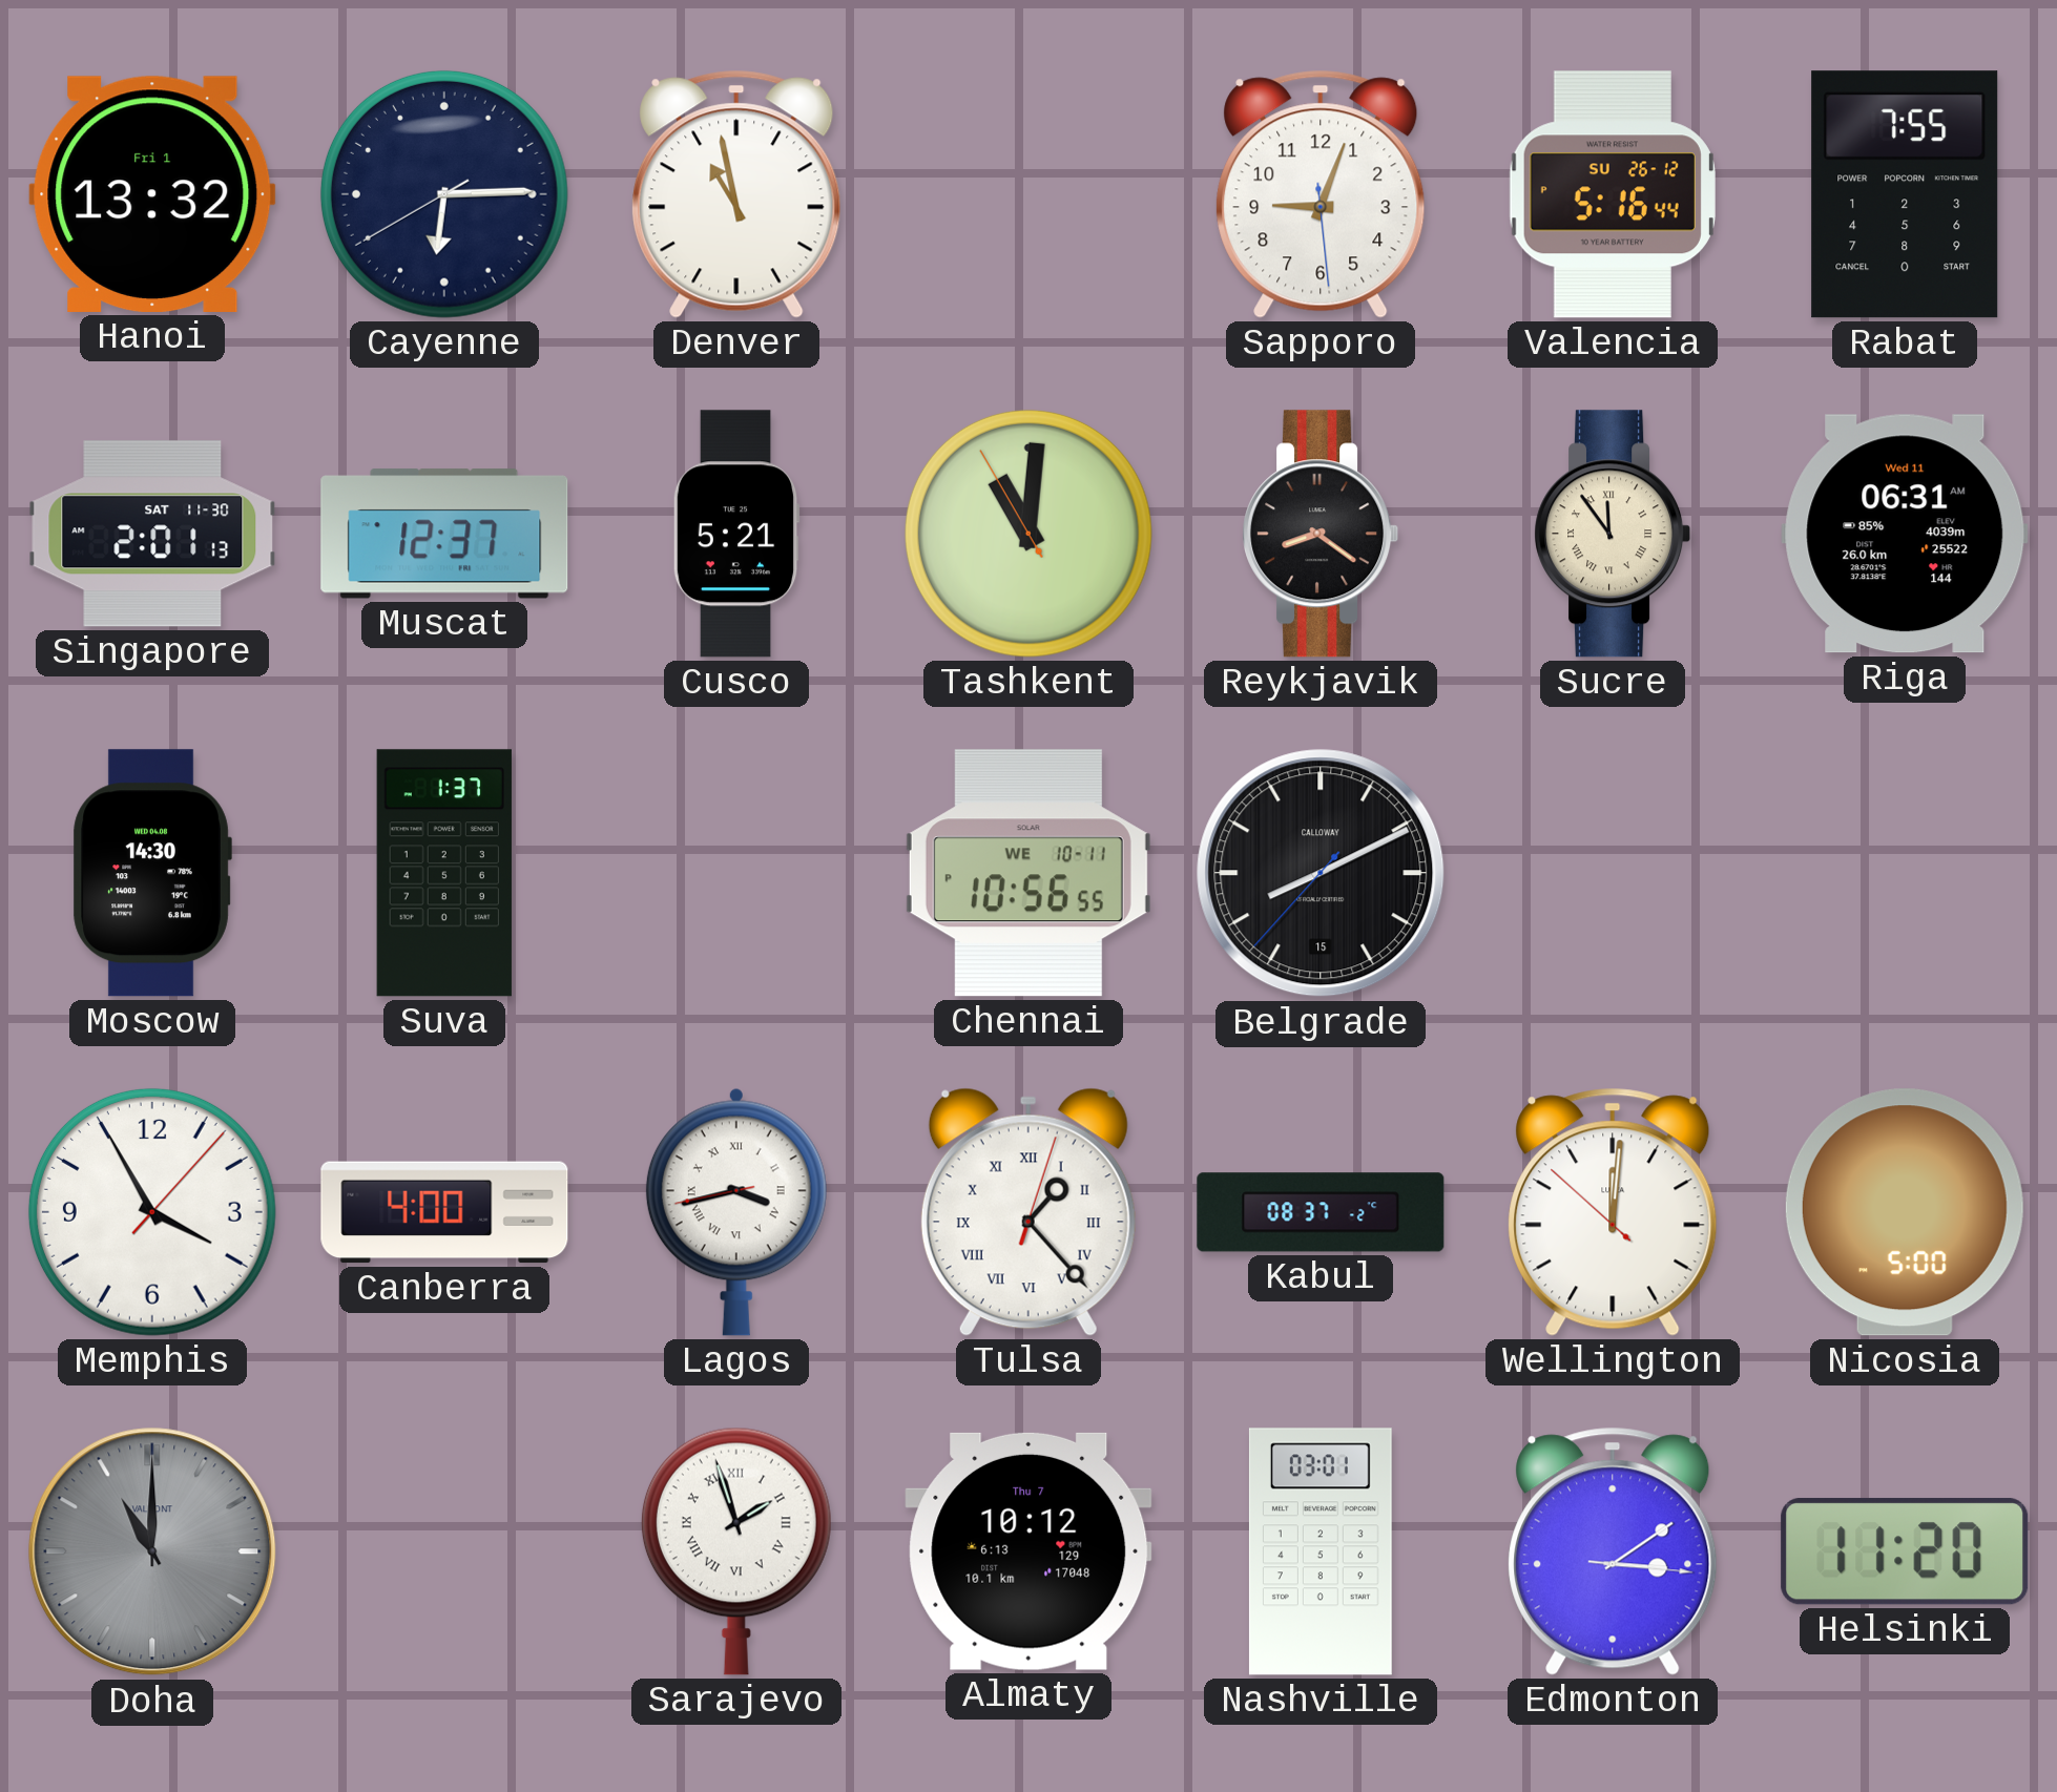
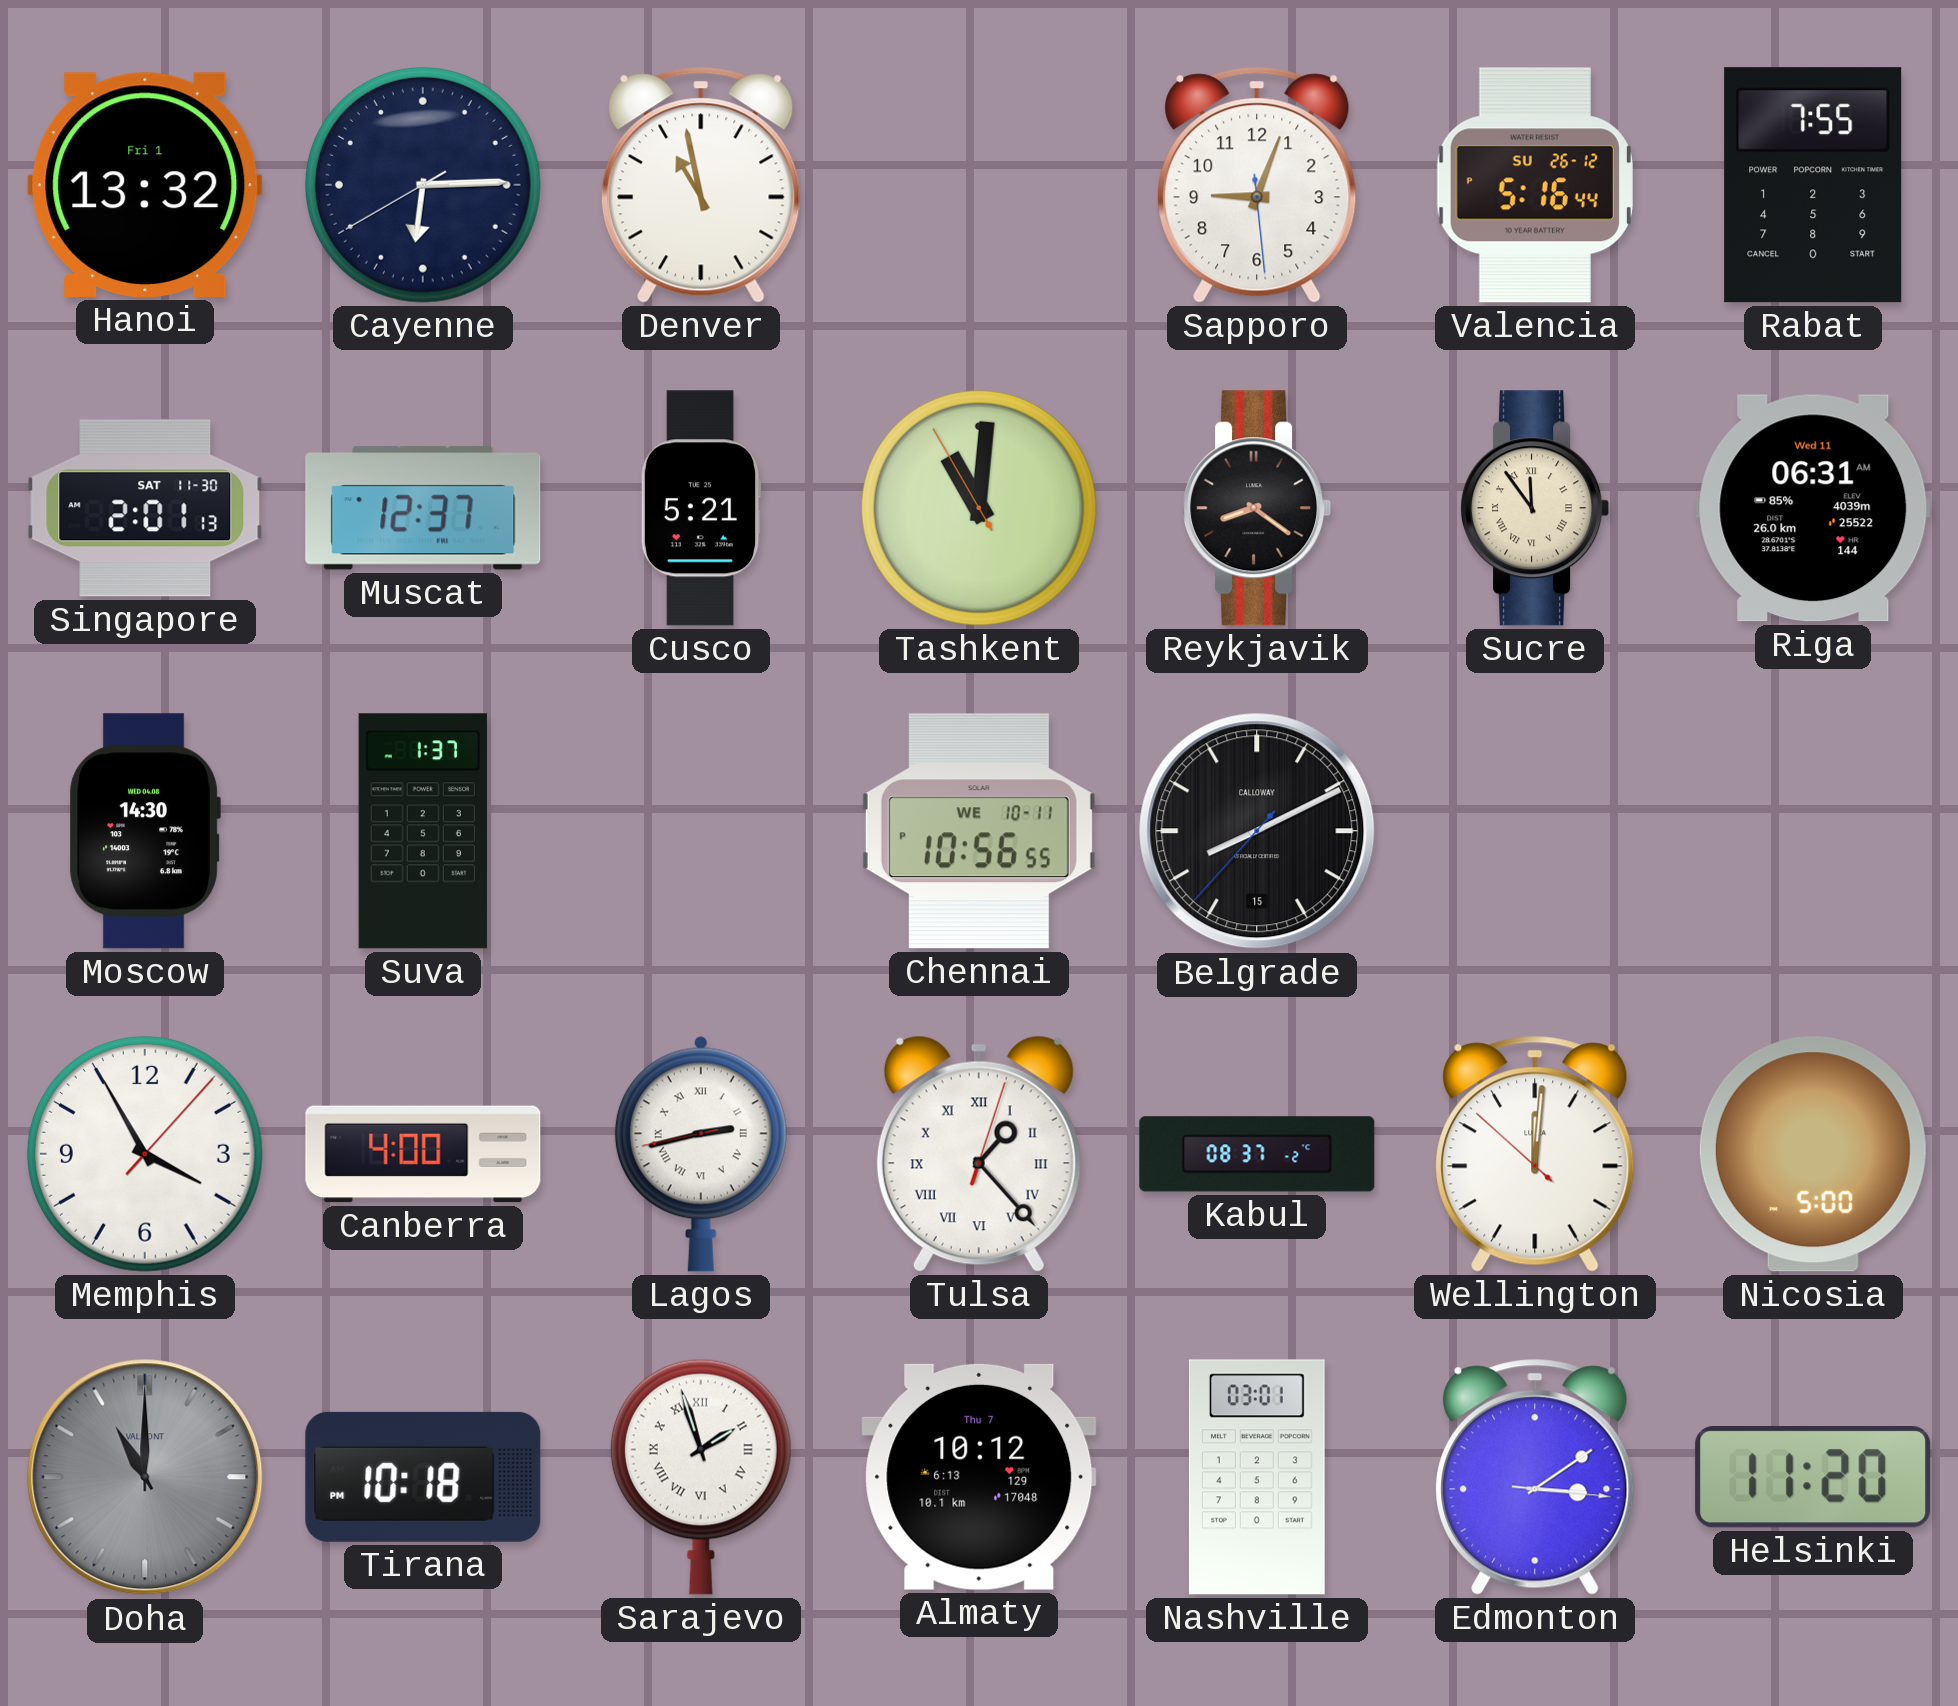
Lagos: 3:42 -> 2:42 (701, 1154)
Tirana: none -> 10:18 (423, 1477)
